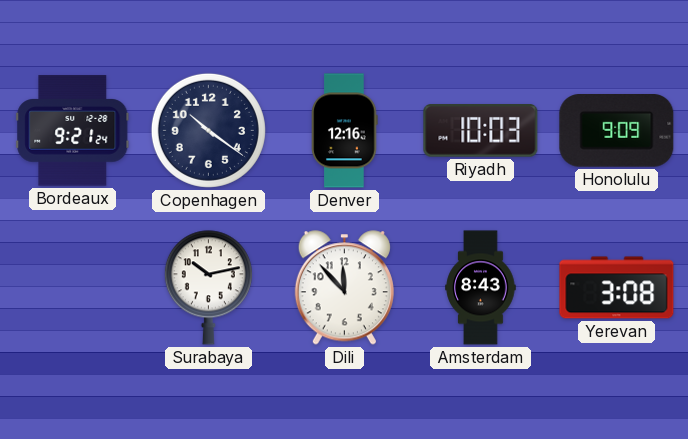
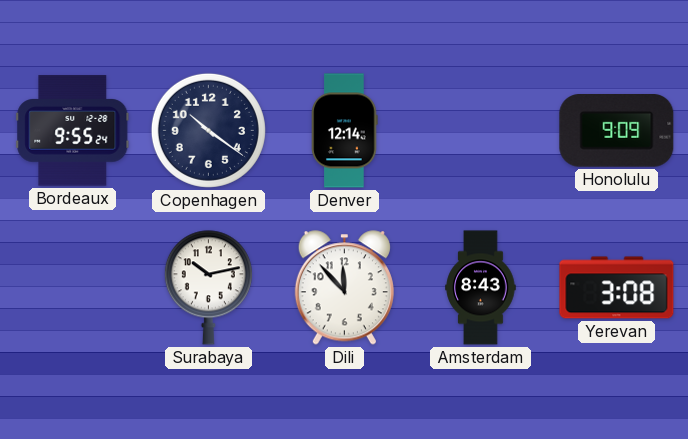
Bordeaux: 9:21 -> 9:55 (73, 131)
Denver: 12:16 -> 12:14 (345, 131)
Riyadh: 10:03 -> none (481, 131)
